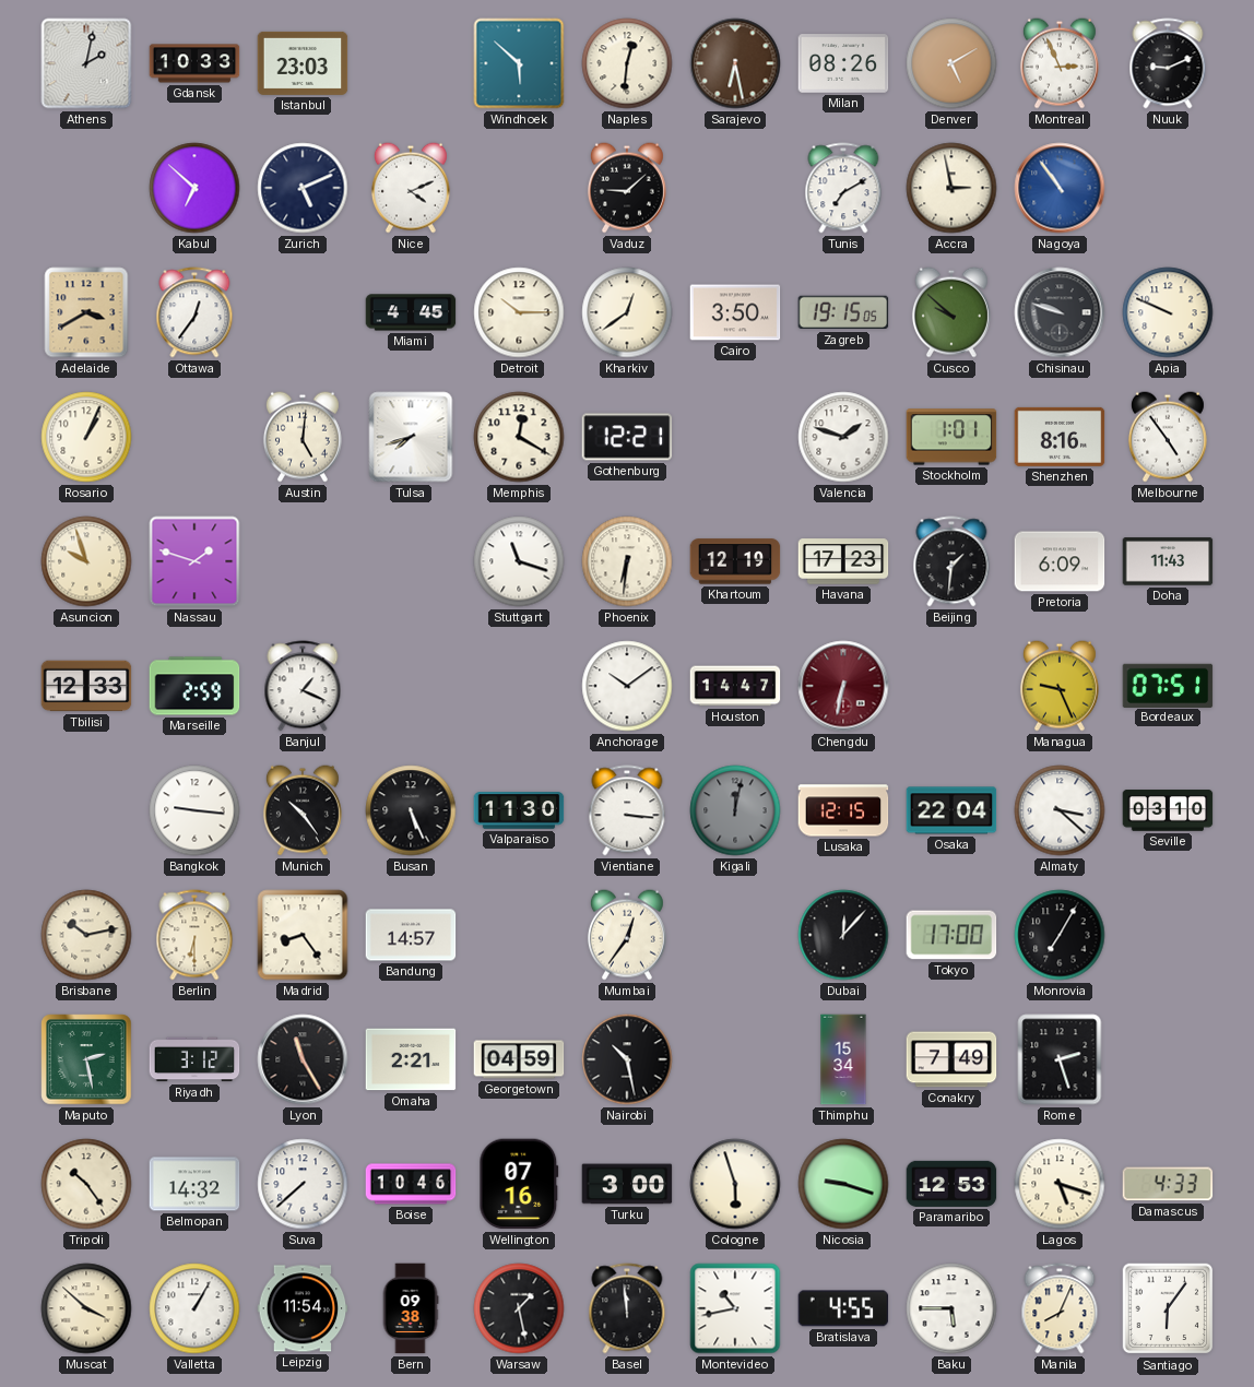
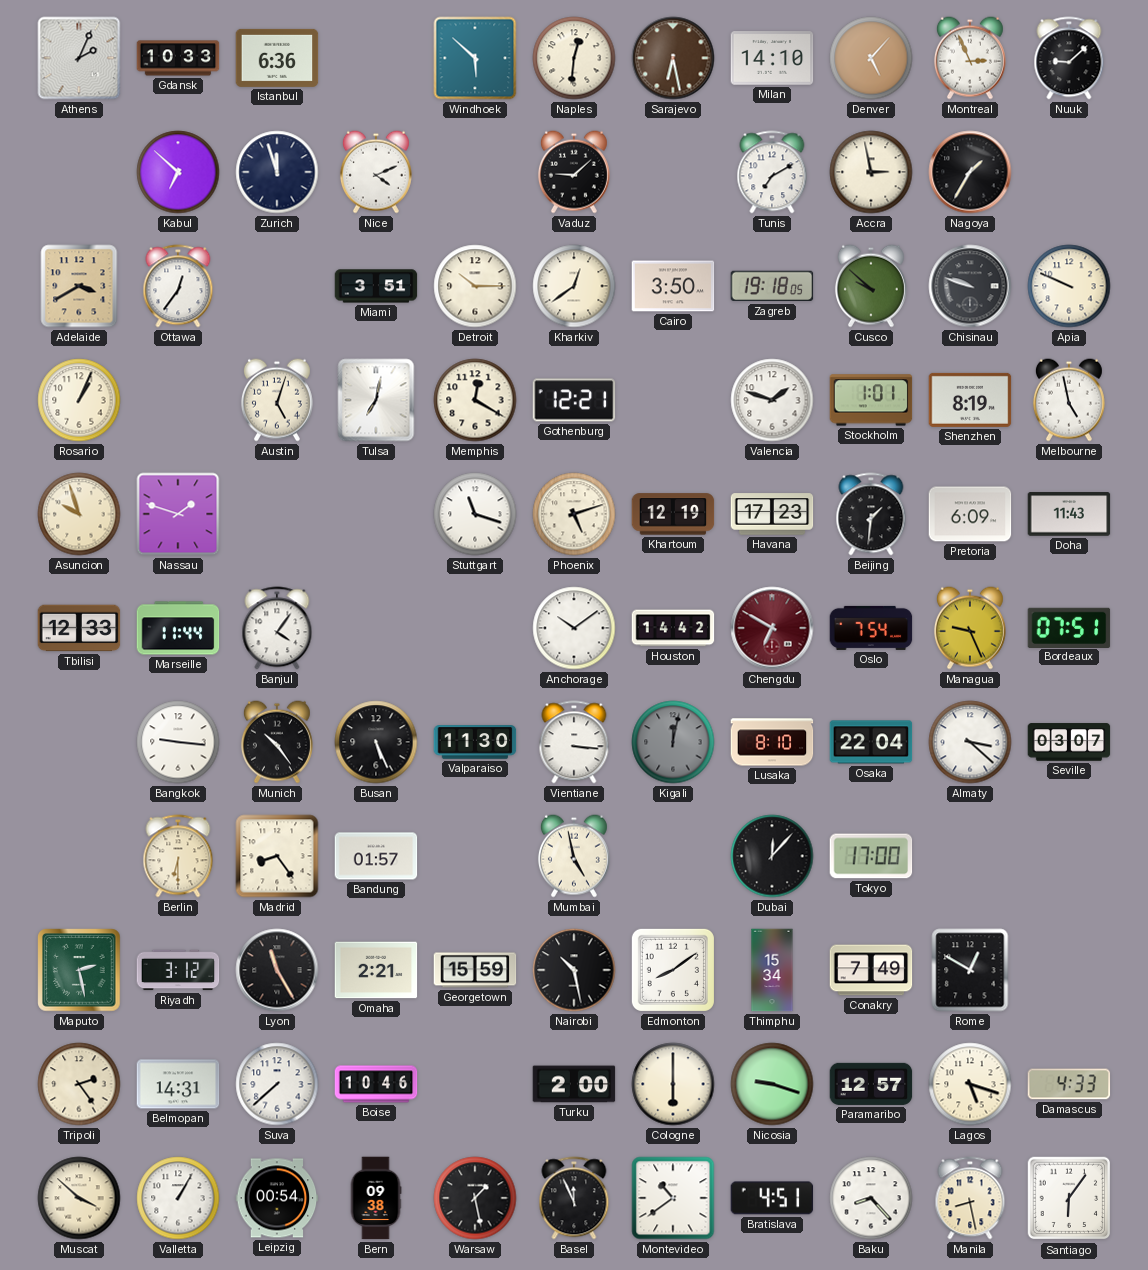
Athens: 2:02 -> 2:04 (79, 58)
Istanbul: 23:03 -> 6:36 (277, 58)
Milan: 08:26 -> 14:10 (772, 58)
Denver: 5:10 -> 5:07 (871, 58)
Nuuk: 9:11 -> 9:08 (1069, 58)
Zurich: 5:11 -> 11:57 (277, 172)
Nagoya: 10:54 -> 1:35 (970, 172)
Nagoya dial: blue -> black (970, 172)
Miami: 4:45 -> 3:51 (376, 286)
Zagreb: 19:15 -> 19:18 (772, 286)
Austin: 5:01 -> 5:03 (277, 400)
Tulsa: 7:42 -> 7:02 (376, 400)
Shenzhen: 8:16 -> 8:19 (970, 400)
Melbourne: 4:54 -> 4:58 (1069, 400)
Phoenix: 6:31 -> 5:12 (574, 514)
Marseille: 2:59 -> 11:44 (178, 628)
Banjul: 1:19 -> 4:06 (277, 628)
Houston: 14:47 -> 14:42 (673, 628)
Chengdu: 6:32 -> 6:50 (772, 628)
Oslo: none -> 7:54 (871, 628)
Lusaka: 12:15 -> 8:10 (772, 742)
Seville: 03:10 -> 03:07 (1069, 742)
Brisbane: 10:13 -> none (86, 935)
Bandung: 14:57 -> 01:57 (376, 856)
Mumbai: 12:36 -> 4:58 (574, 856)
Monrovia: 7:05 -> none (1060, 935)
Georgetown: 04:59 -> 15:59 (475, 970)
Edmonton: none -> 8:09 (673, 970)
Rome: 2:27 -> 12:50 (970, 970)
Tripoli: 10:24 -> 2:24 (79, 1084)
Belmopan: 14:32 -> 14:31 (178, 1084)
Wellington: 07:16 -> none (519, 1184)
Turku: 3:00 -> 2:00 (574, 1084)
Cologne: 5:57 -> 6:00 (673, 1084)
Paramaribo: 12:53 -> 12:57 (871, 1084)
Leipzig: 11:54 -> 00:54 (277, 1198)
Basel: 11:59 -> 11:56 (574, 1198)
Montevideo: 10:43 -> 10:39 (673, 1198)
Bratislava: 4:55 -> 4:51 (772, 1198)
Baku: 5:45 -> 8:23 (871, 1198)
Manila: 8:04 -> 8:28 (970, 1198)
